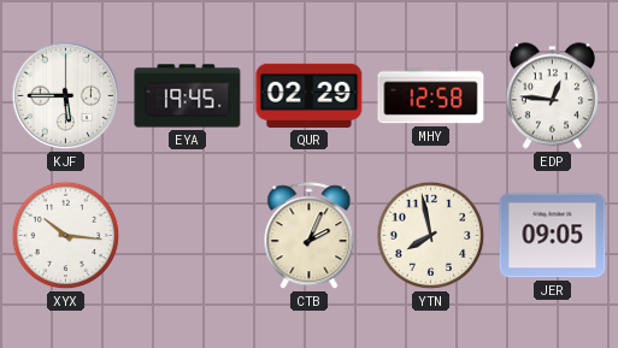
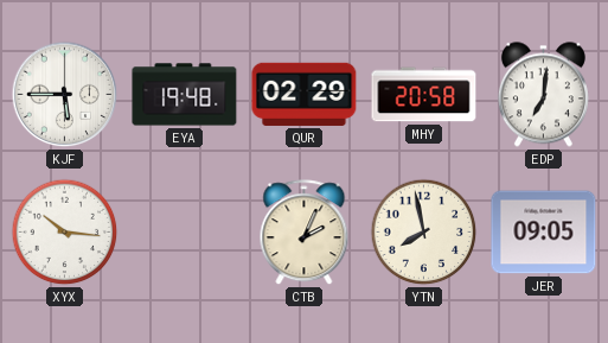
EYA: 19:45 -> 19:48 (185, 95)
MHY: 12:58 -> 20:58 (424, 95)
EDP: 12:46 -> 7:01 (543, 95)
